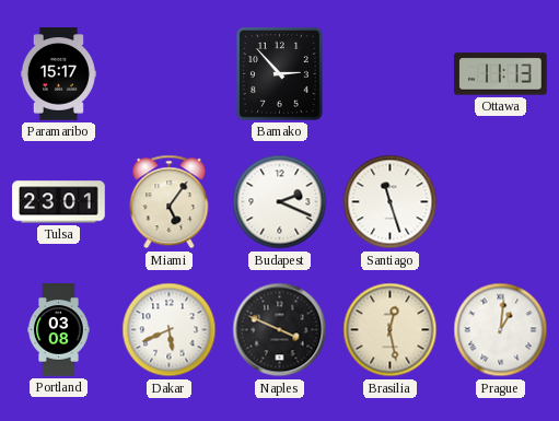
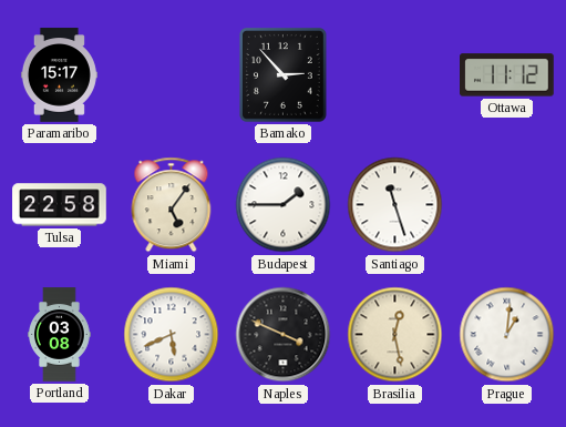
Ottawa: 11:13 -> 11:12 (507, 75)
Tulsa: 23:01 -> 22:58 (60, 205)
Budapest: 2:19 -> 1:45 (284, 205)
